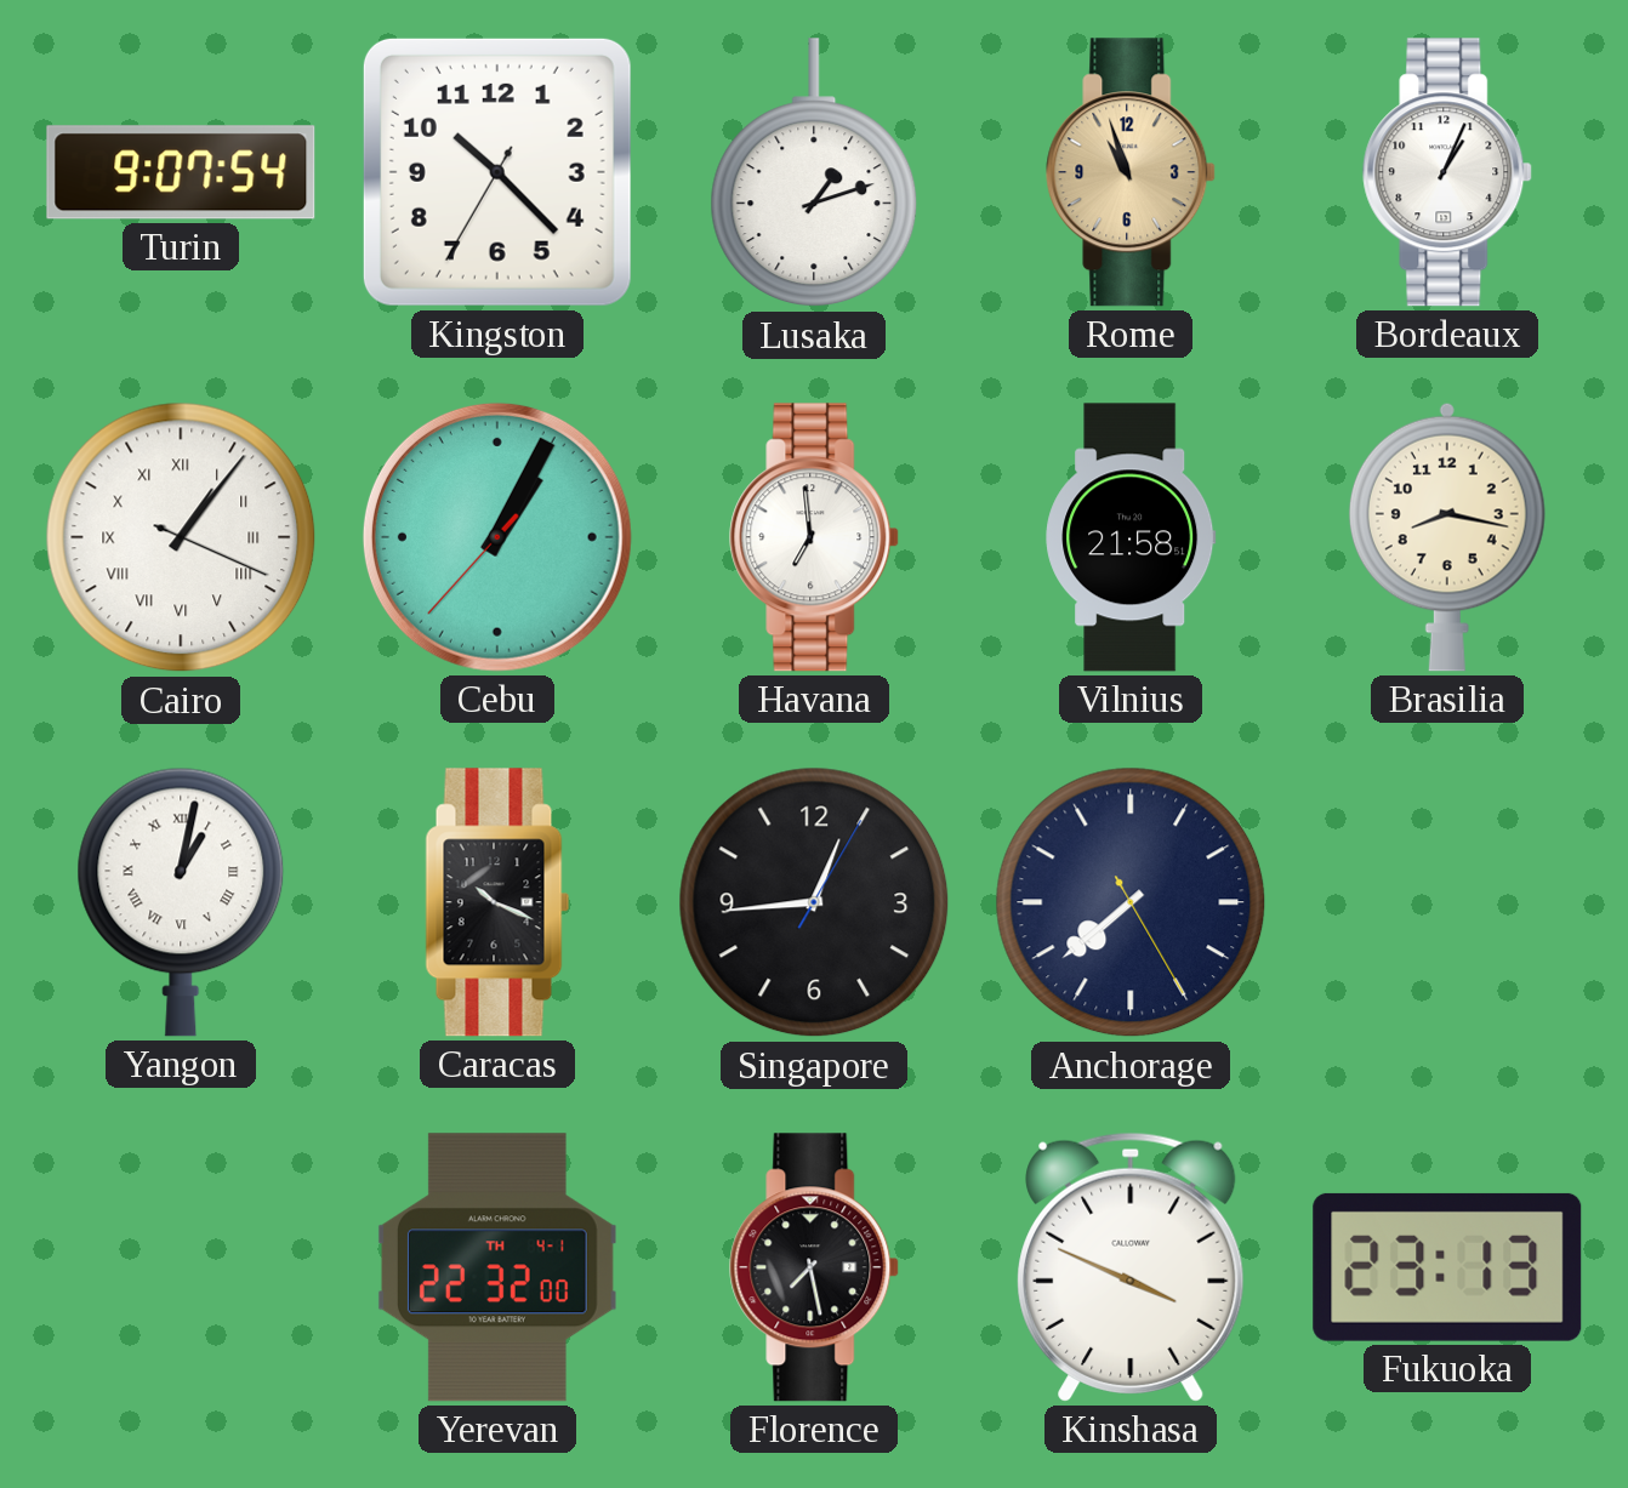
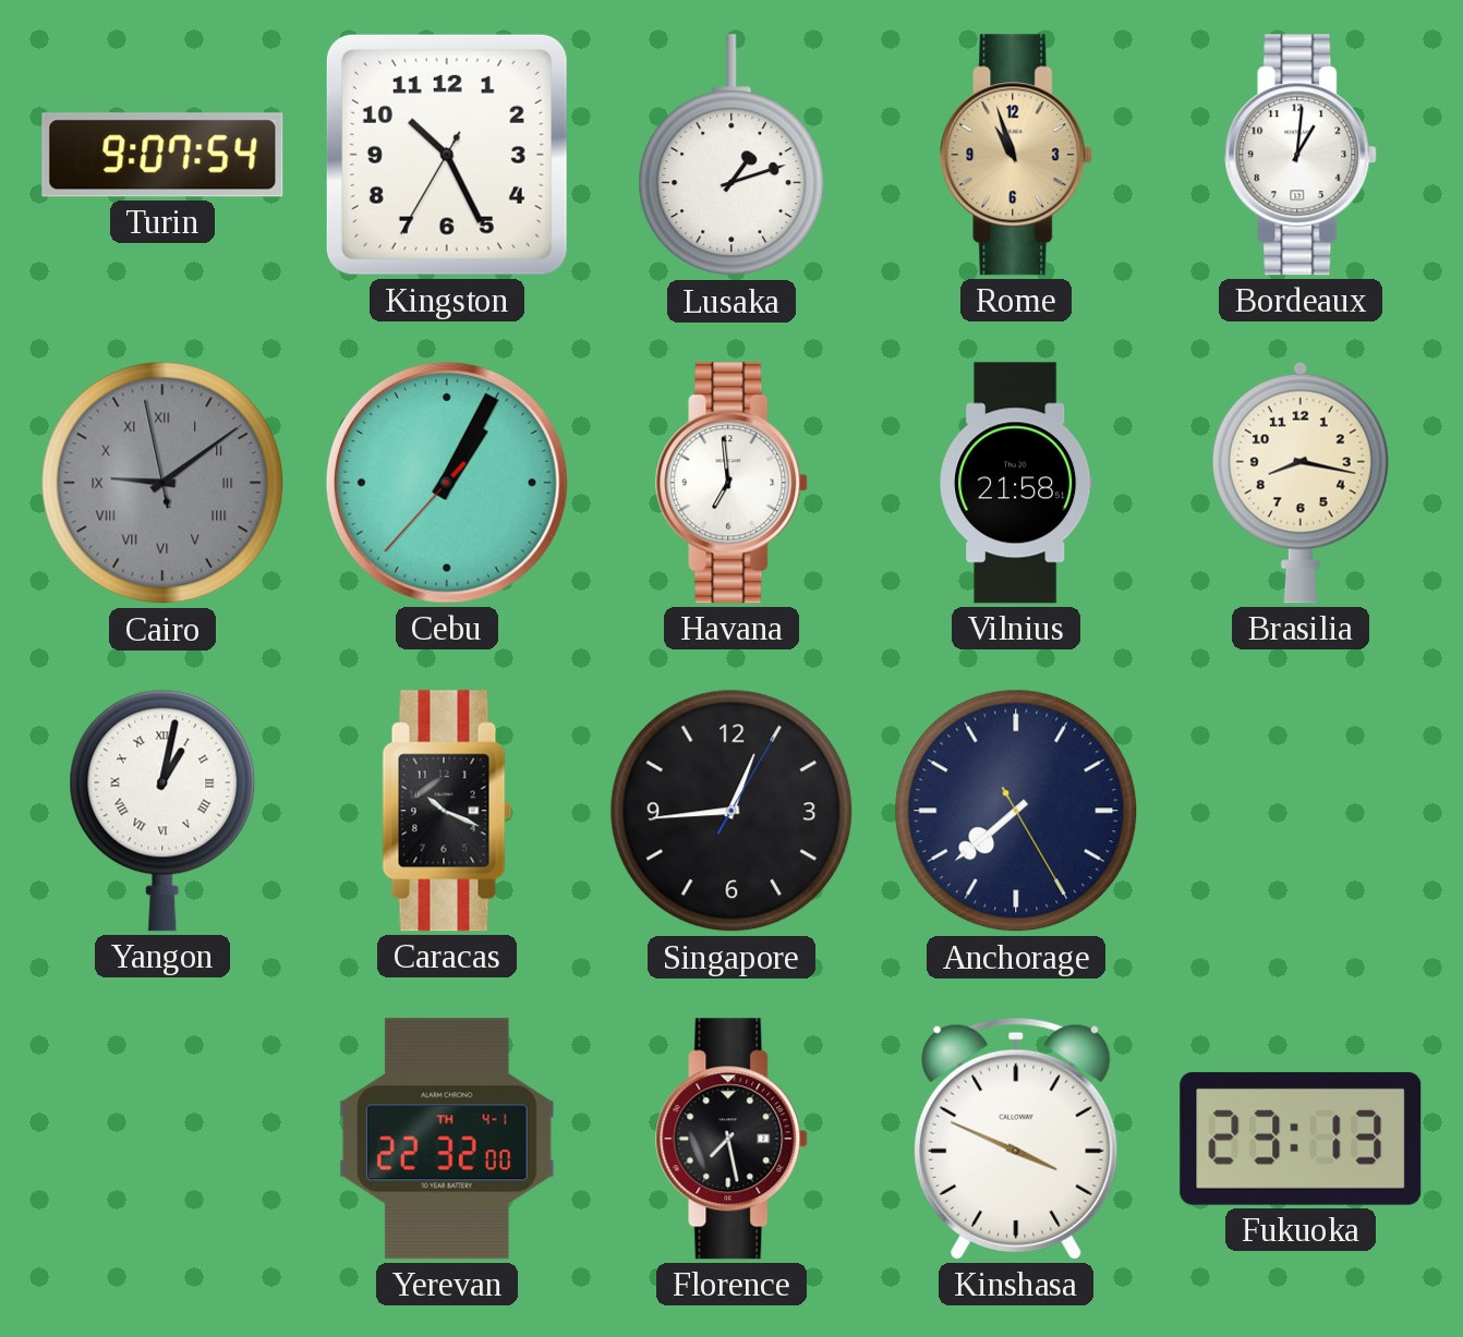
Kingston: 10:22 -> 10:25 (447, 155)
Bordeaux: 1:04 -> 1:01 (1302, 155)
Cairo: 1:06 -> 9:08 (162, 483)
Cairo dial: white -> grey (162, 483)
